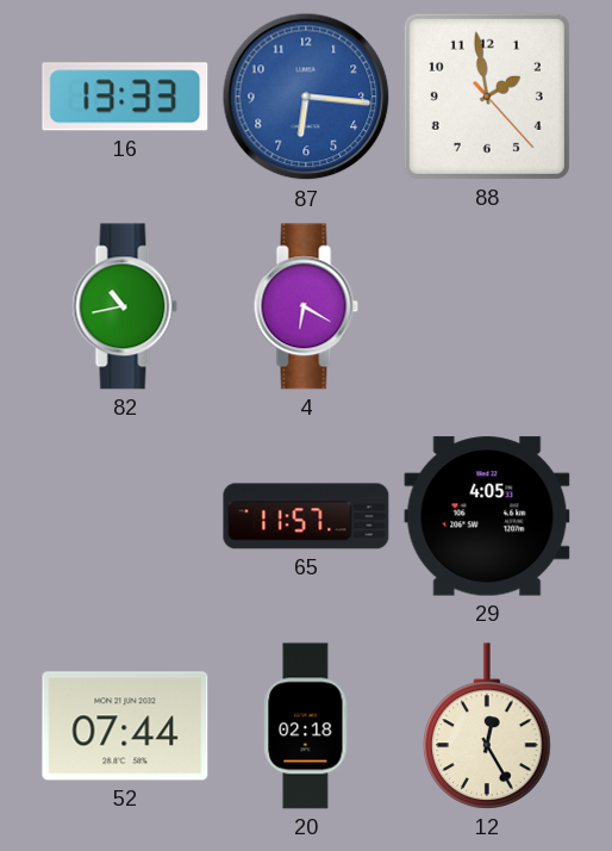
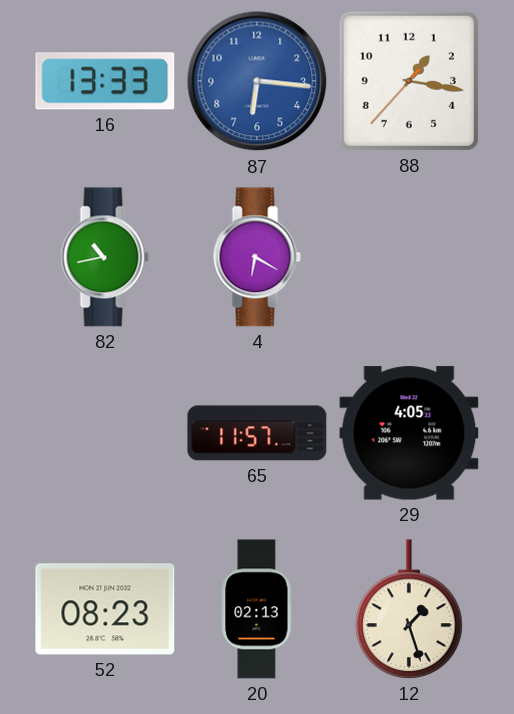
88: 1:58 -> 1:16 (409, 81)
52: 07:44 -> 08:23 (105, 609)
20: 02:18 -> 02:13 (257, 609)
12: 12:25 -> 1:27 (409, 609)
